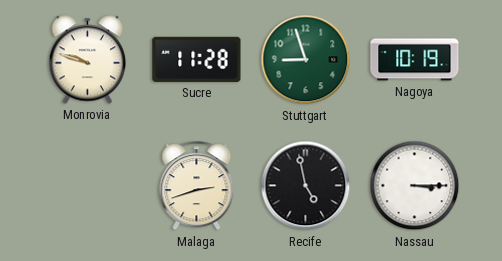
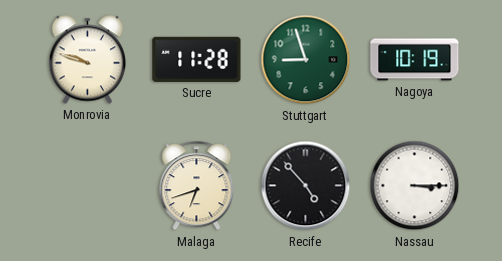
Malaga: 2:42 -> 6:42 (197, 186)
Recife: 4:58 -> 4:53 (306, 186)
